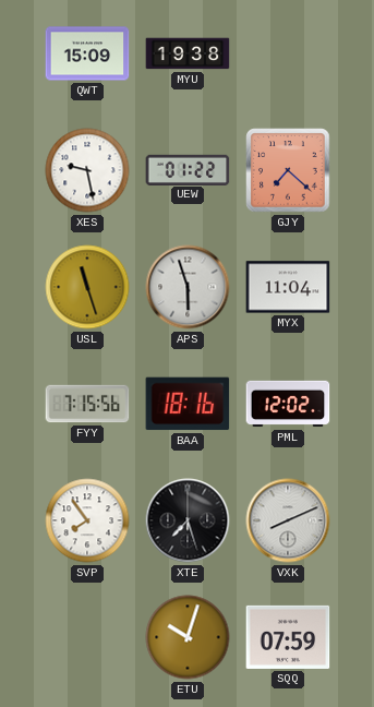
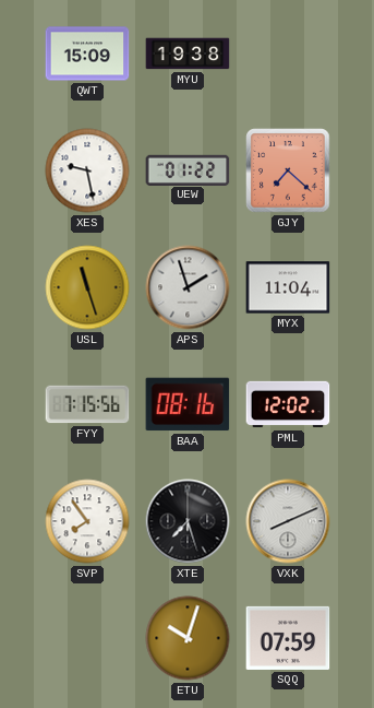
APS: 5:57 -> 1:57 (188, 287)
BAA: 18:16 -> 08:16 (188, 404)
